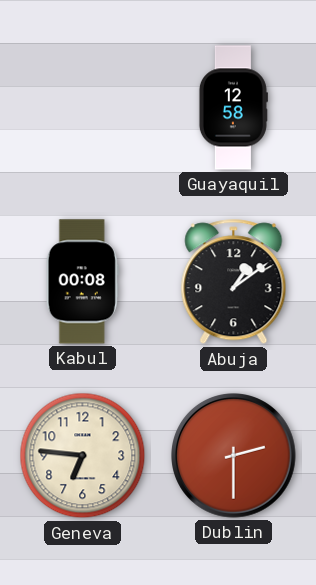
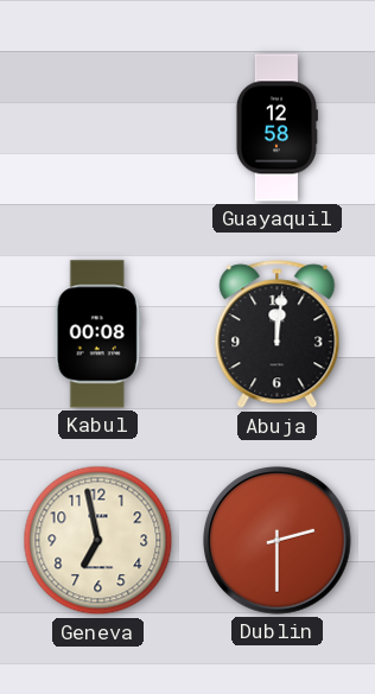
Abuja: 1:09 -> 12:01 (278, 335)
Geneva: 6:46 -> 6:58 (98, 541)
